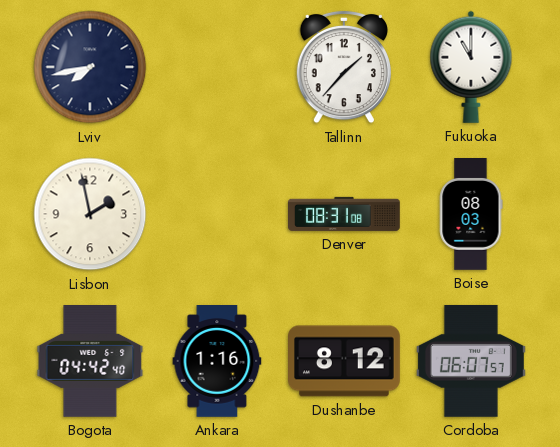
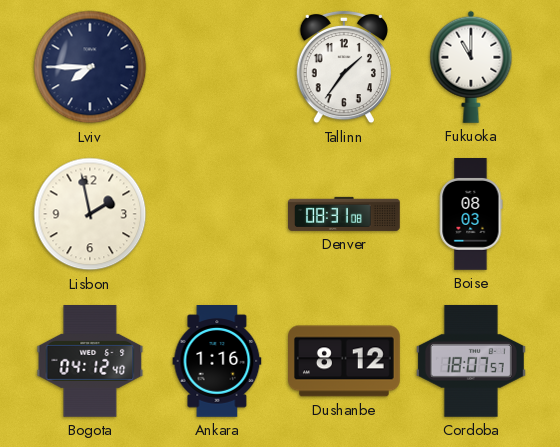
Lviv: 7:43 -> 7:45 (90, 67)
Tallinn: 1:37 -> 1:36 (344, 67)
Bogota: 04:42 -> 04:12 (90, 362)
Cordoba: 06:07 -> 18:07 (471, 361)
